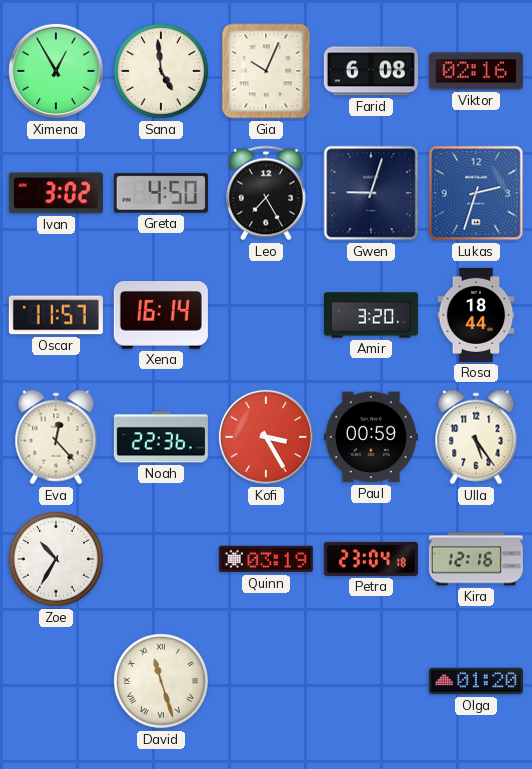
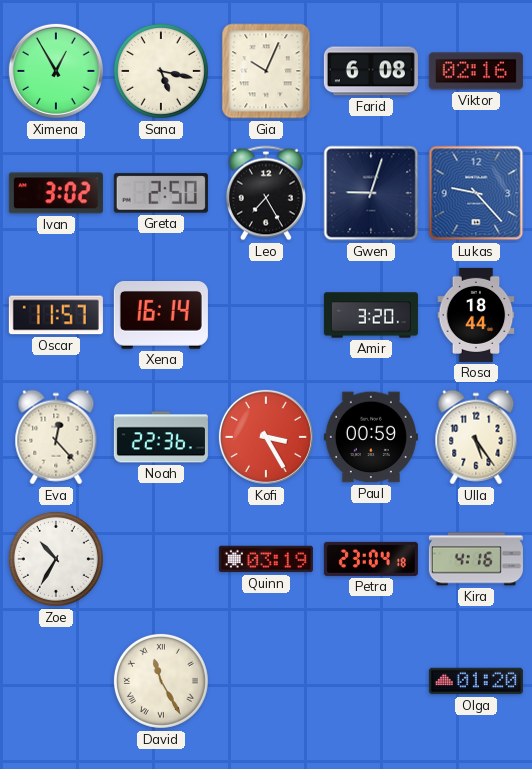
Sana: 4:59 -> 5:17 (161, 71)
Greta: 4:50 -> 2:50 (161, 193)
Lukas: 2:33 -> 9:23 (476, 193)
Kira: 12:16 -> 4:16 (476, 559)
David: 11:27 -> 11:25 (161, 681)
